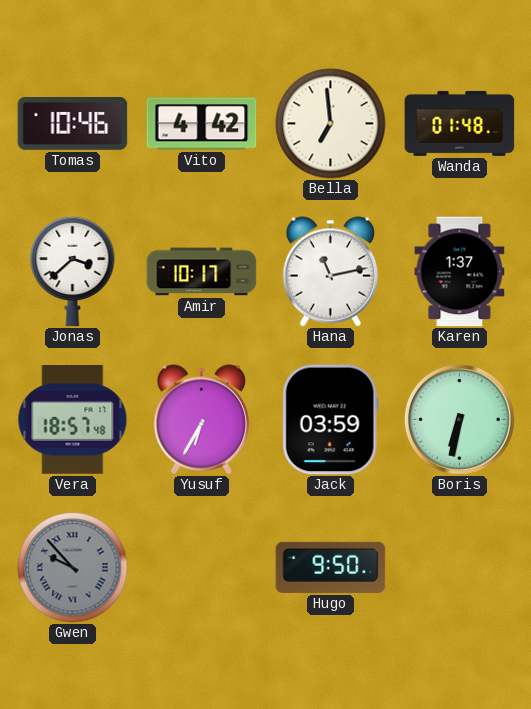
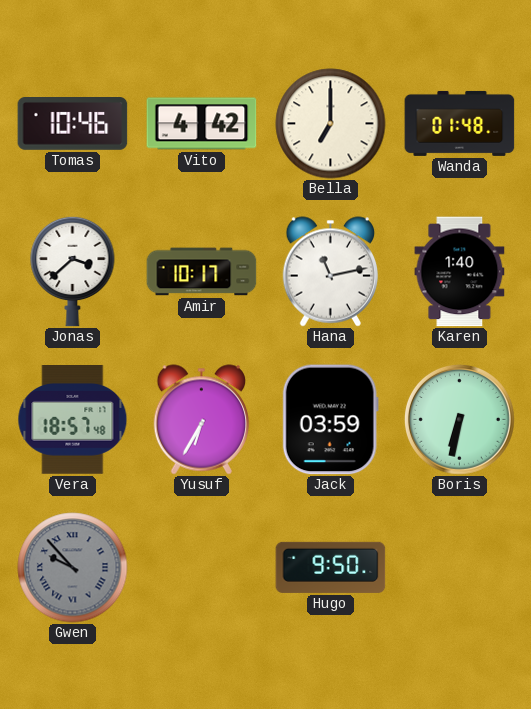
Bella: 6:59 -> 7:00 (331, 124)
Karen: 1:37 -> 1:40 (460, 272)
